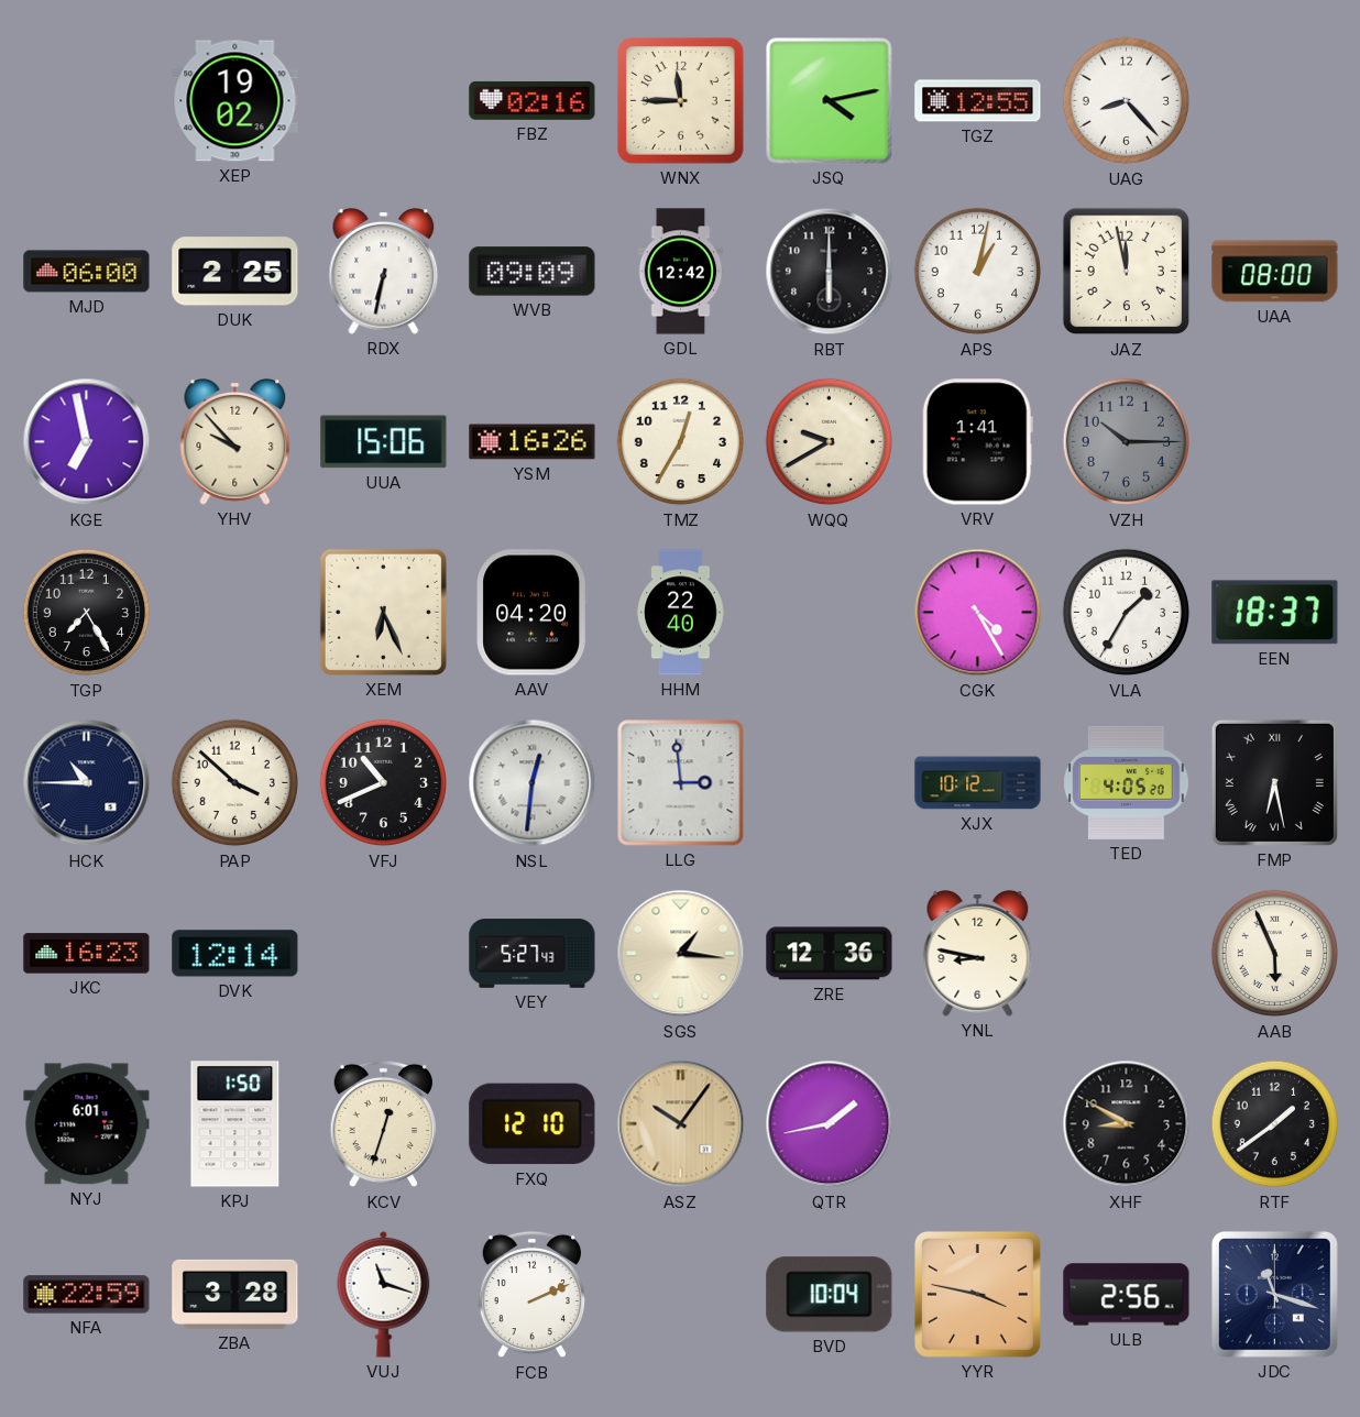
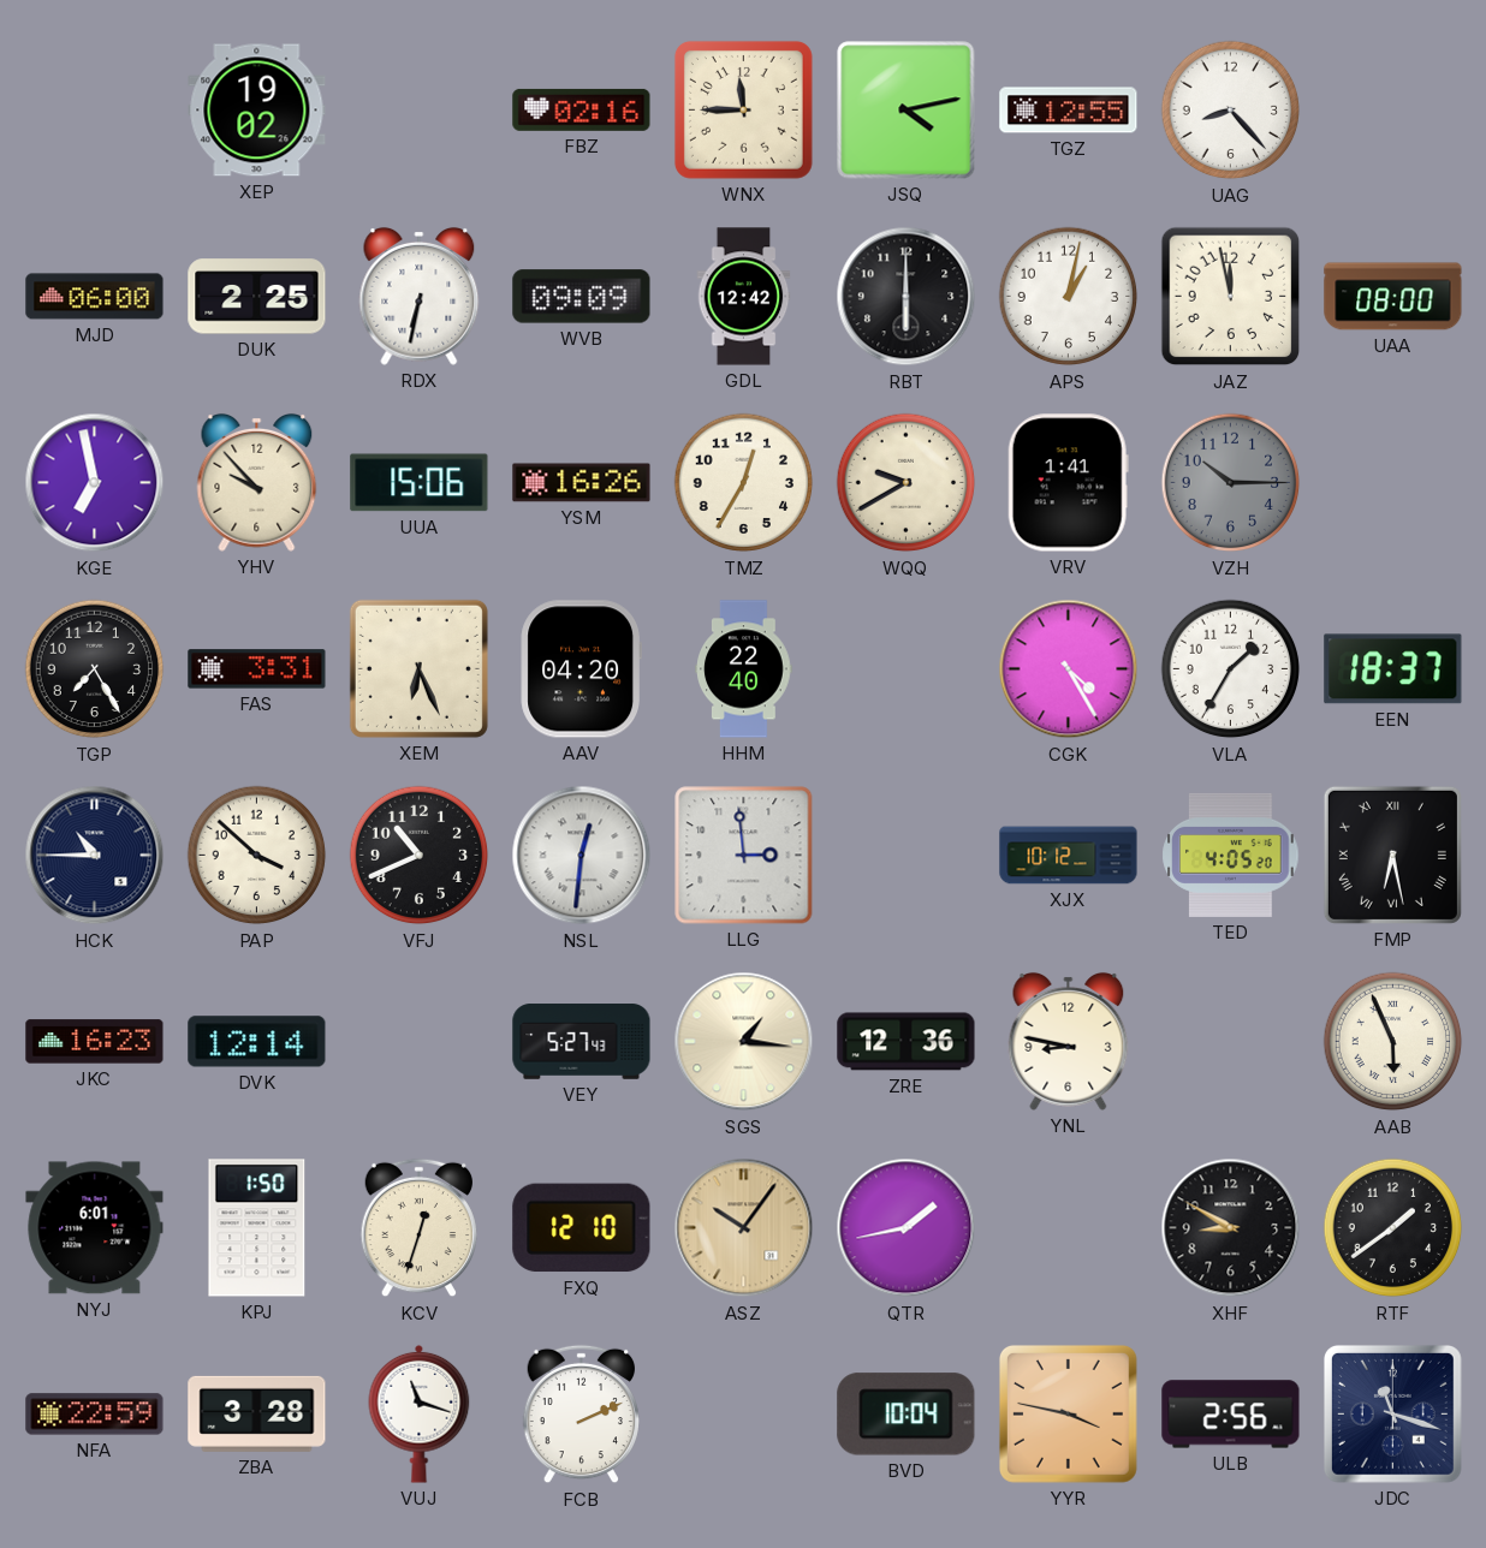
FAS: none -> 3:31 (257, 669)
